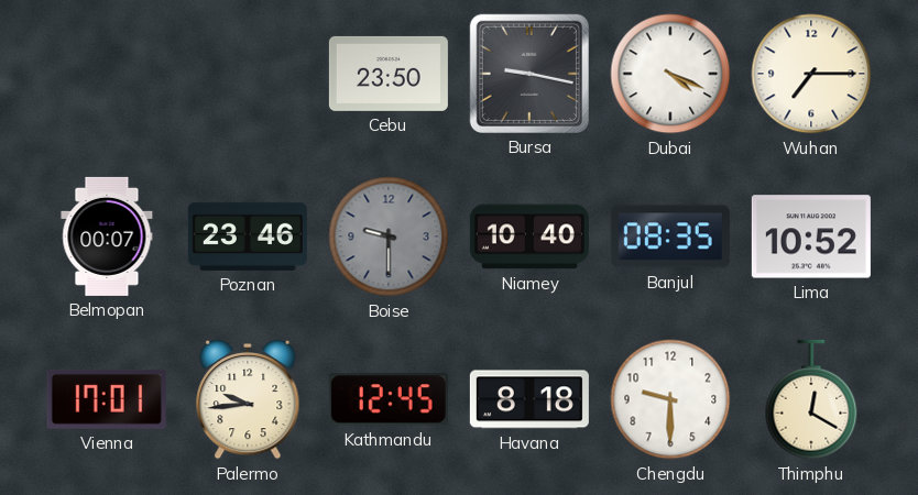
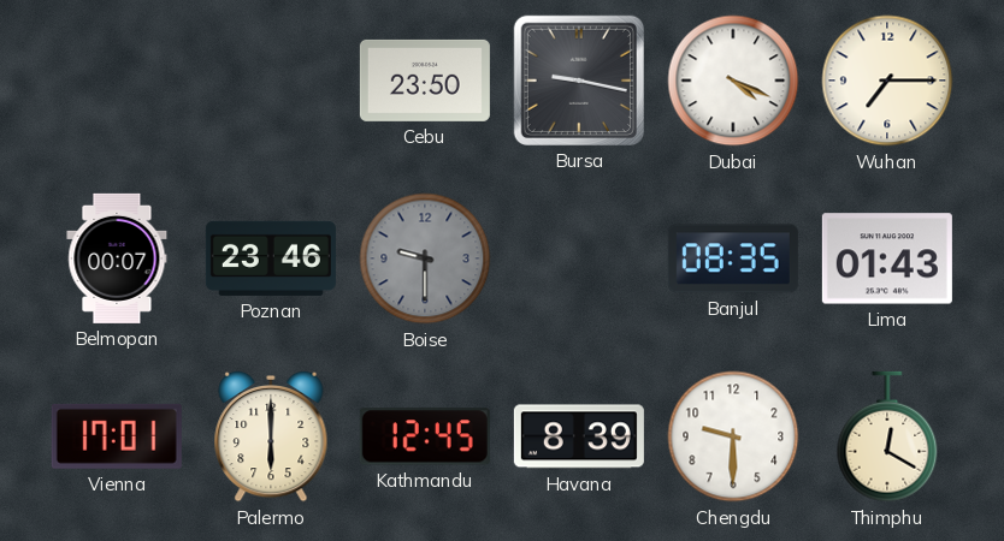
Niamey: 10:40 -> none (529, 237)
Lima: 10:52 -> 01:43 (887, 258)
Palermo: 9:44 -> 6:00 (271, 436)
Havana: 8:18 -> 8:39 (579, 436)
